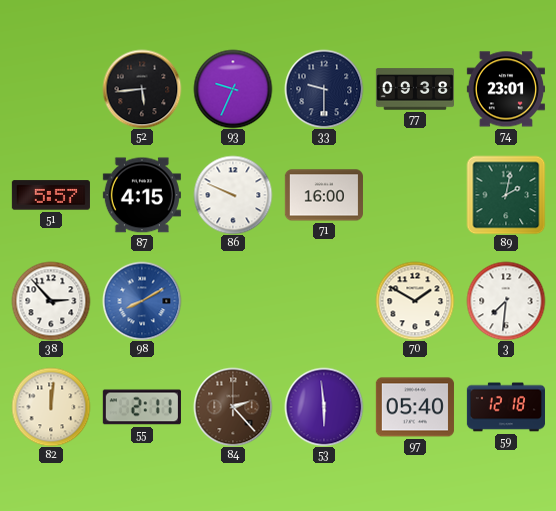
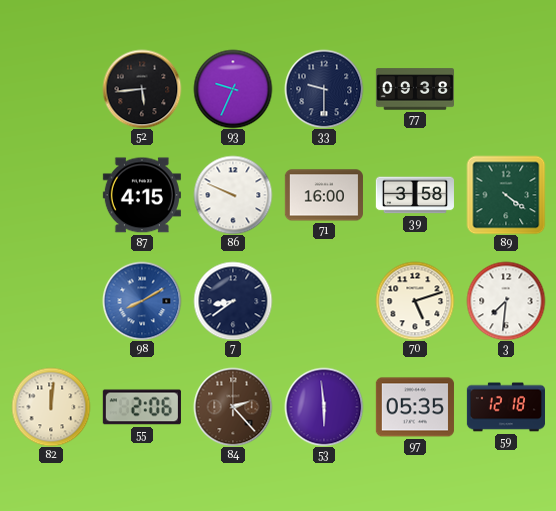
74: 23:01 -> none (506, 89)
51: 5:57 -> none (51, 195)
39: none -> 3:58 (415, 195)
89: 2:02 -> 4:21 (506, 195)
38: 2:53 -> none (51, 301)
7: none -> 8:39 (233, 301)
70: 1:50 -> 5:12 (415, 301)
55: 2:11 -> 2:06 (142, 407)
97: 05:40 -> 05:35 (415, 407)
